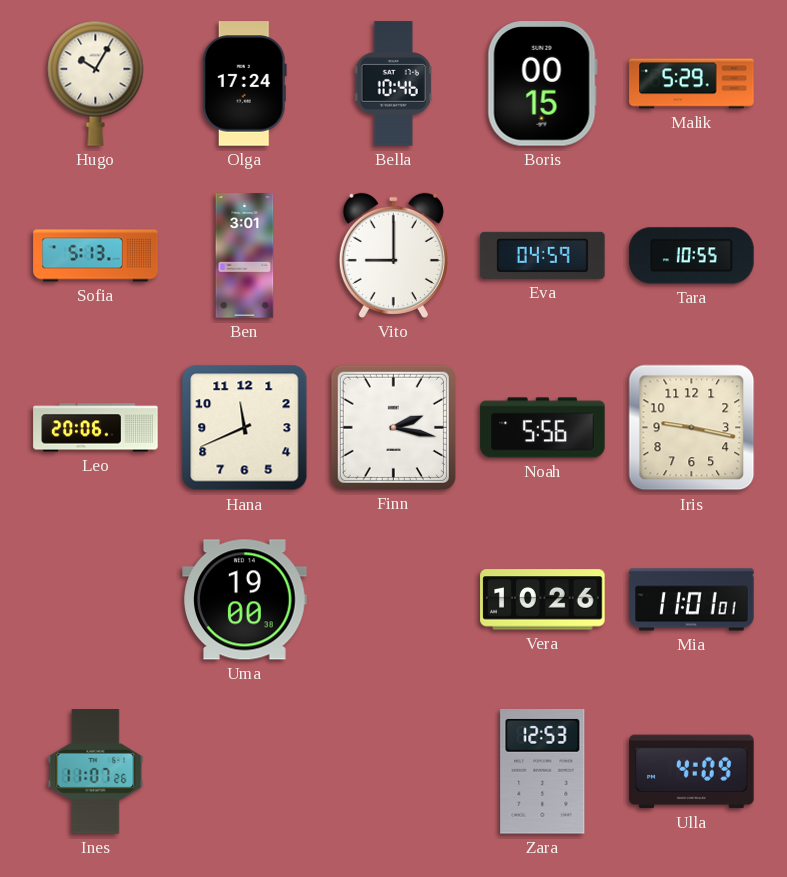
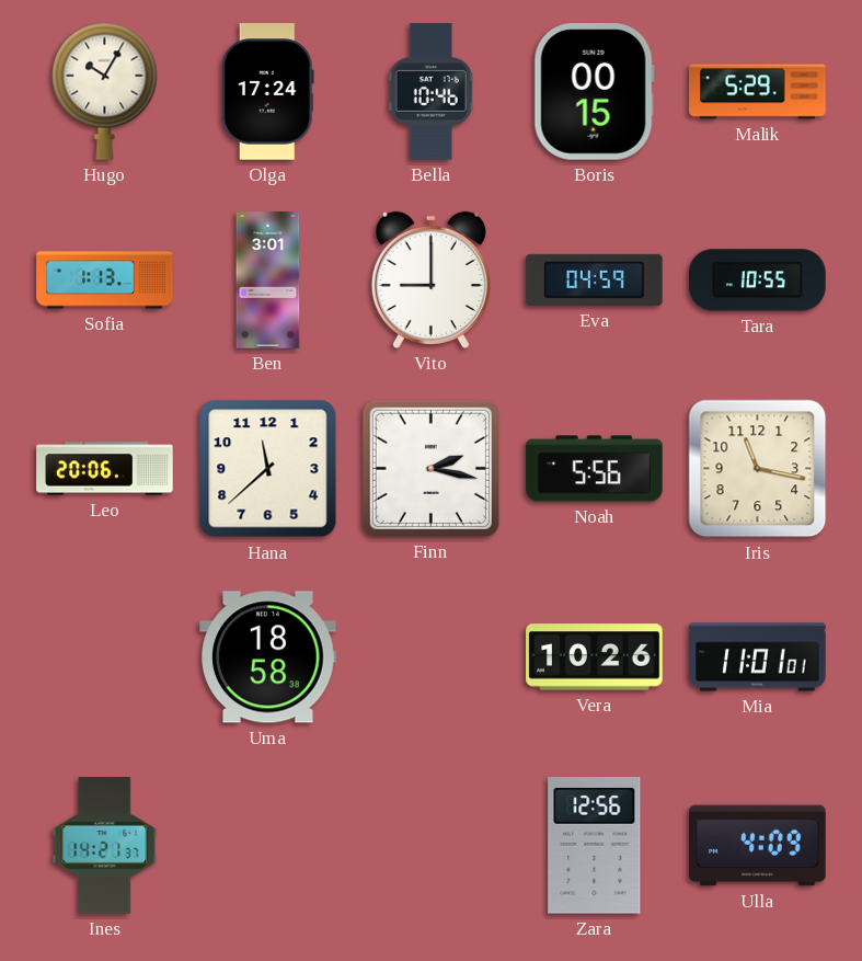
Sofia: 5:13 -> 1:13 (105, 281)
Hana: 11:41 -> 11:38 (268, 469)
Iris: 9:17 -> 11:17 (758, 469)
Uma: 19:00 -> 18:58 (268, 657)
Ines: 11:07 -> 14:21 (105, 846)
Zara: 12:53 -> 12:56 (595, 846)
